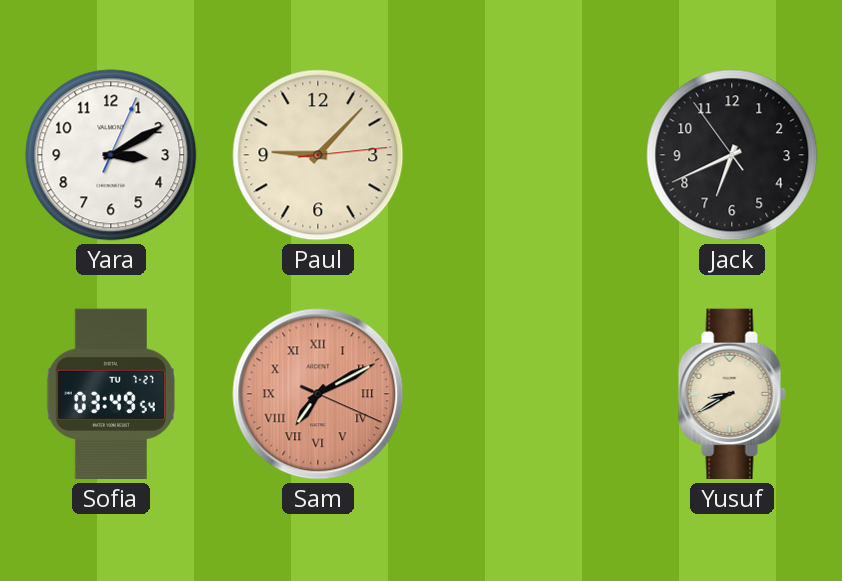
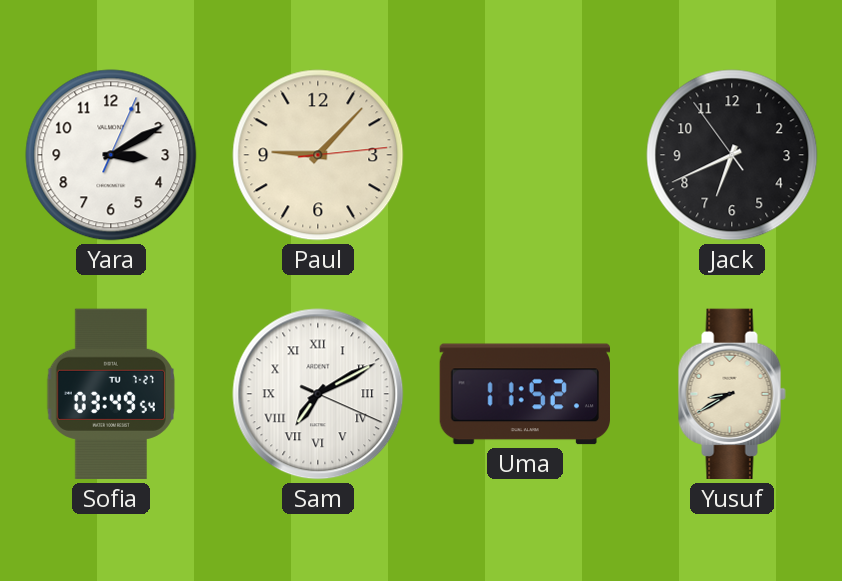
Sam dial: salmon -> white (318, 394)
Uma: none -> 11:52 (524, 394)
